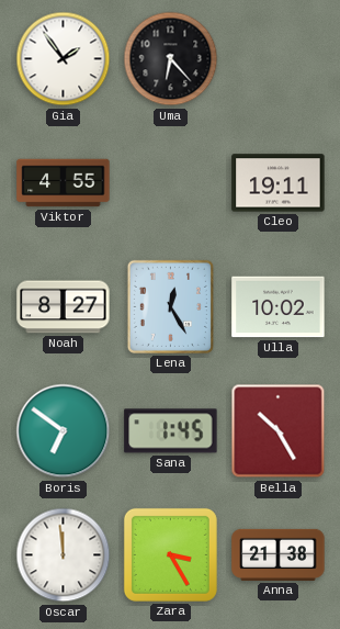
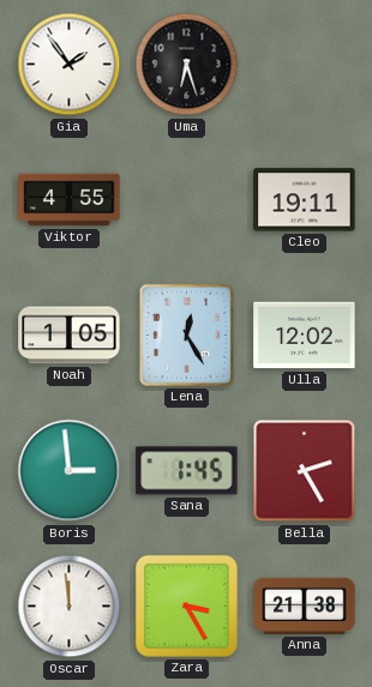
Uma: 6:23 -> 6:27 (187, 65)
Noah: 8:27 -> 1:05 (70, 336)
Ulla: 10:02 -> 12:02 (305, 336)
Boris: 6:51 -> 2:59 (70, 471)
Bella: 10:25 -> 2:25 (305, 471)
